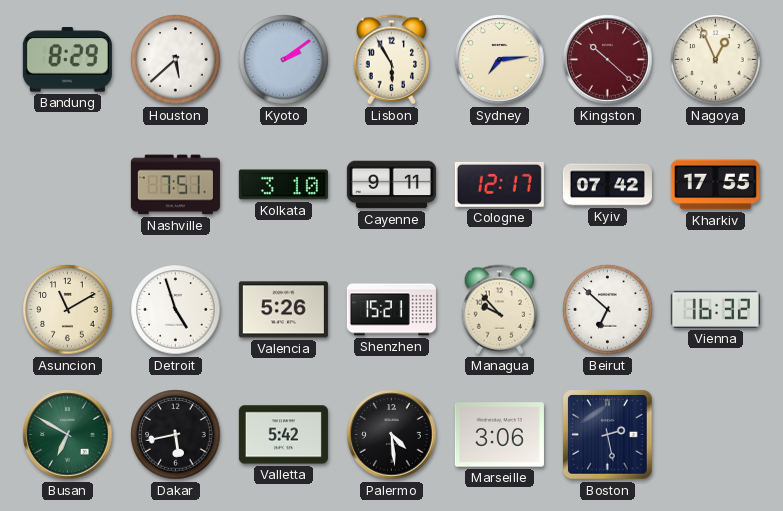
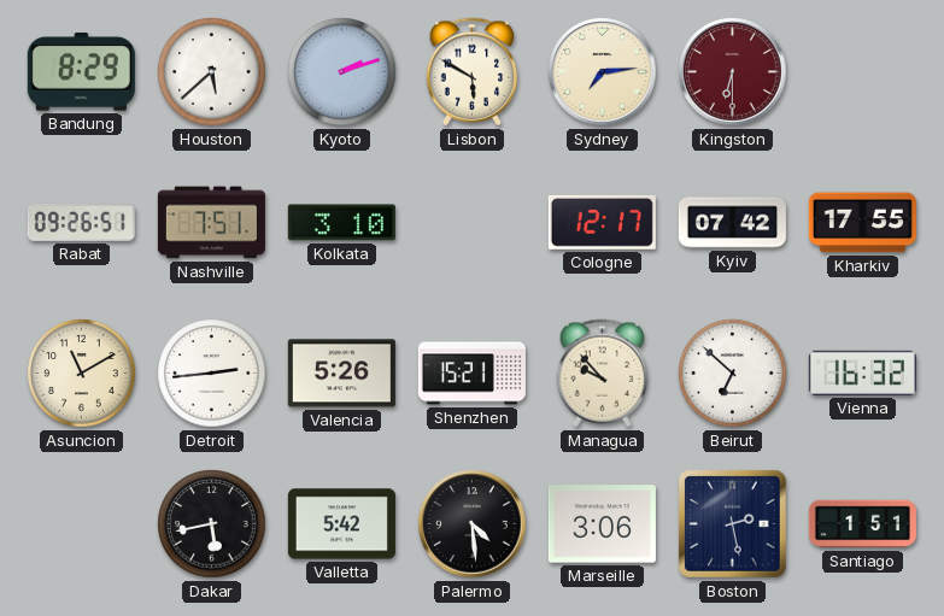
Kyoto: 2:09 -> 2:12 (342, 72)
Lisbon: 5:55 -> 5:50 (473, 72)
Kingston: 10:22 -> 6:30 (733, 72)
Nagoya: 12:56 -> none (716, 60)
Rabat: none -> 09:26 (81, 222)
Cayenne: 9:11 -> none (391, 185)
Detroit: 4:57 -> 2:44 (212, 374)
Busan: 6:50 -> none (68, 435)
Santiago: none -> 1:51 (862, 524)
